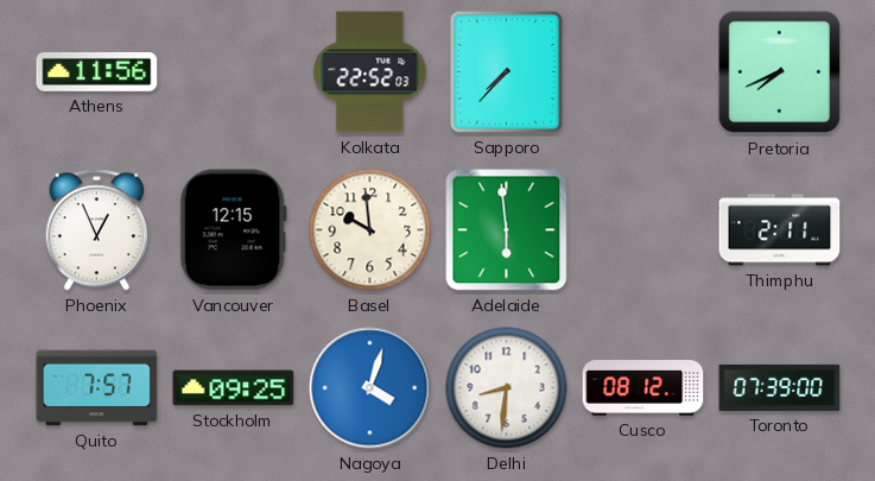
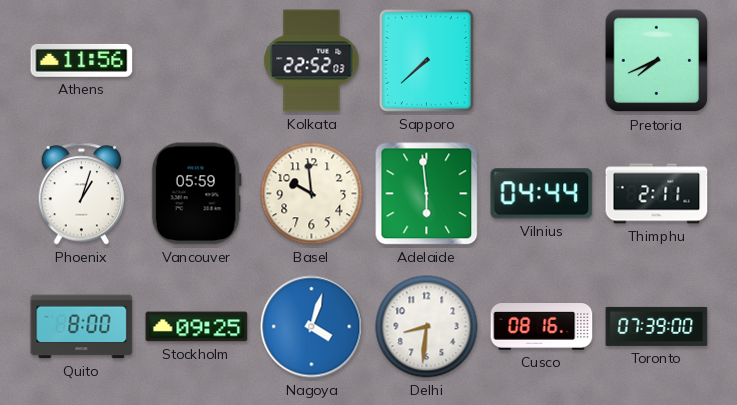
Sapporo: 7:37 -> 7:38 (426, 60)
Phoenix: 12:56 -> 1:03 (82, 194)
Vancouver: 12:15 -> 05:59 (196, 194)
Vilnius: none -> 04:44 (542, 194)
Quito: 7:57 -> 8:00 (82, 327)
Cusco: 08:12 -> 08:16 (542, 327)
